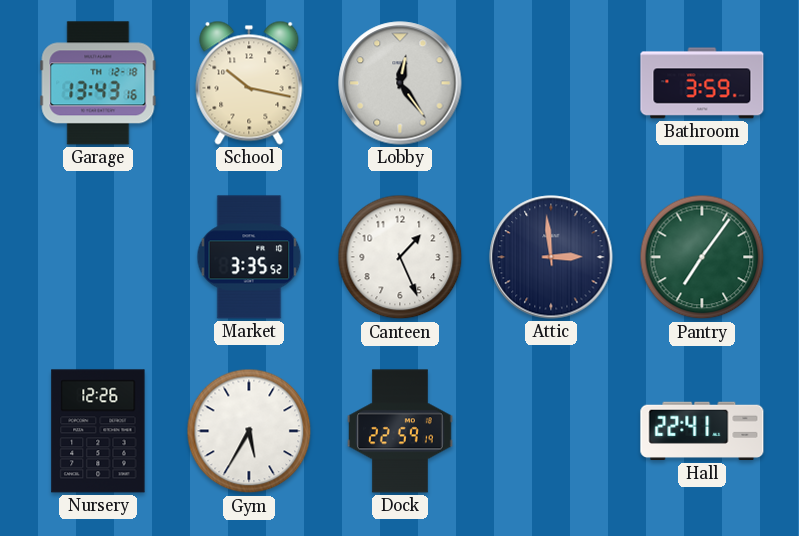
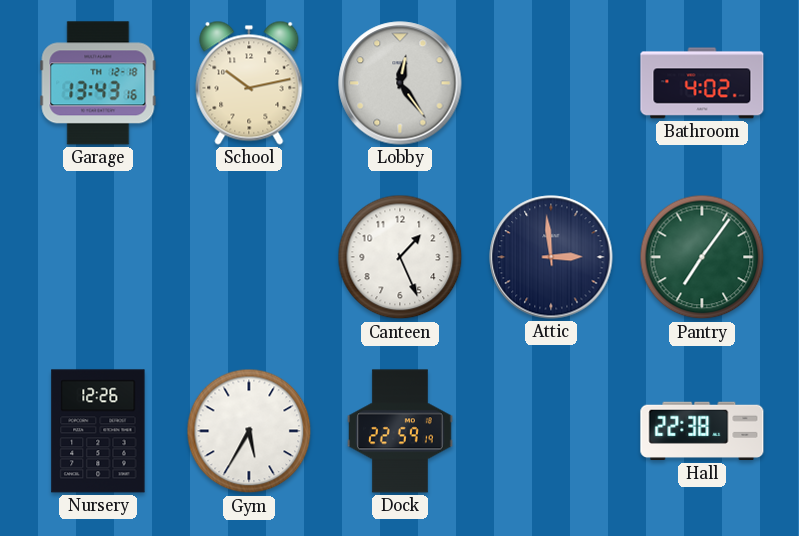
School: 10:17 -> 10:13 (249, 83)
Bathroom: 3:59 -> 4:02 (702, 83)
Market: 3:35 -> none (249, 257)
Hall: 22:41 -> 22:38 (702, 431)
